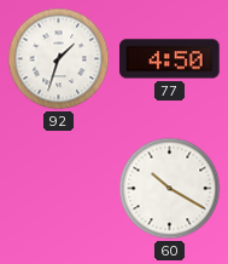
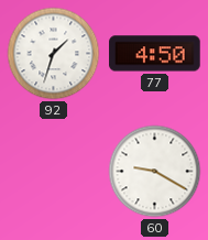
60: 10:20 -> 9:20 (155, 172)
